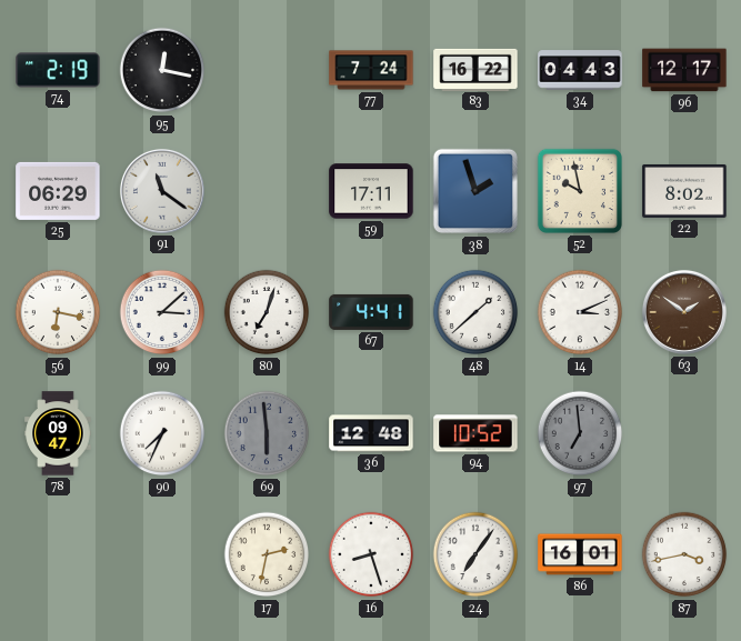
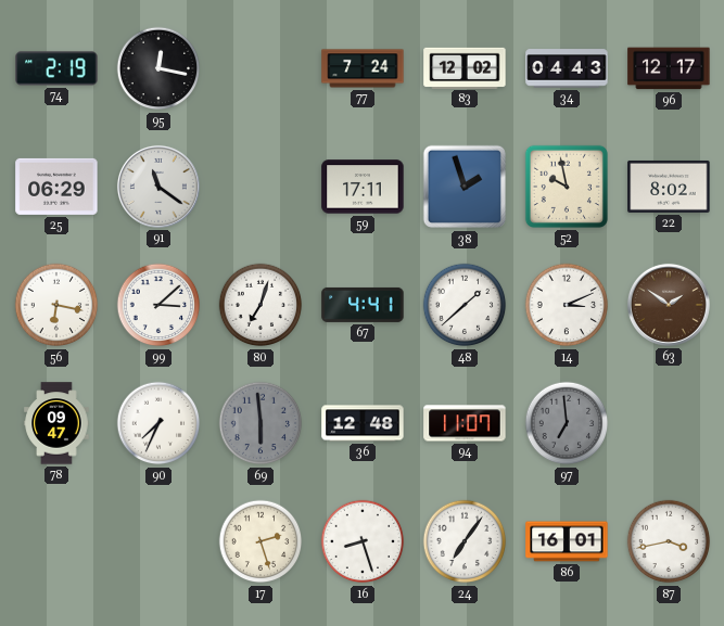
83: 16:22 -> 12:02 (465, 67)
94: 10:52 -> 11:07 (465, 423)
17: 2:32 -> 2:27 (261, 541)
